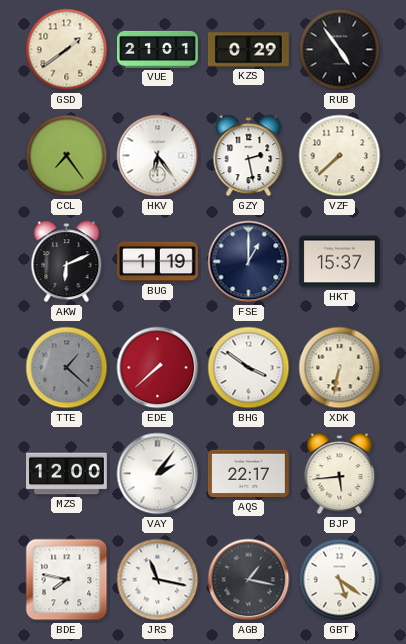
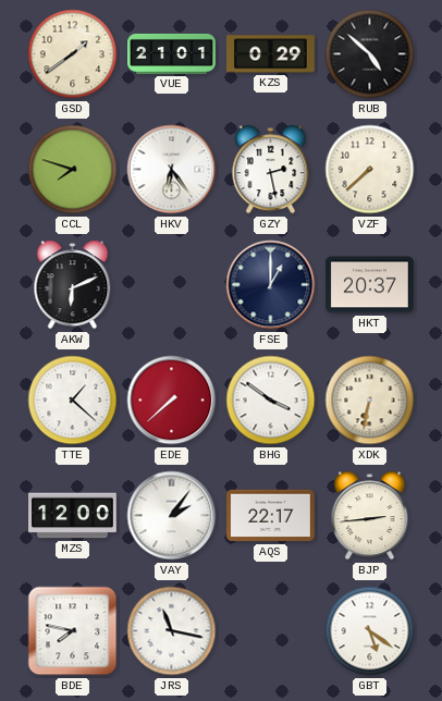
RUB: 4:54 -> 4:52 (370, 54)
CCL: 7:24 -> 7:48 (73, 170)
BUG: 1:19 -> none (158, 262)
HKT: 15:37 -> 20:37 (369, 285)
TTE dial: grey -> white (73, 401)
BJP: 5:44 -> 2:44 (370, 516)
AGB: 1:17 -> none (249, 580)
